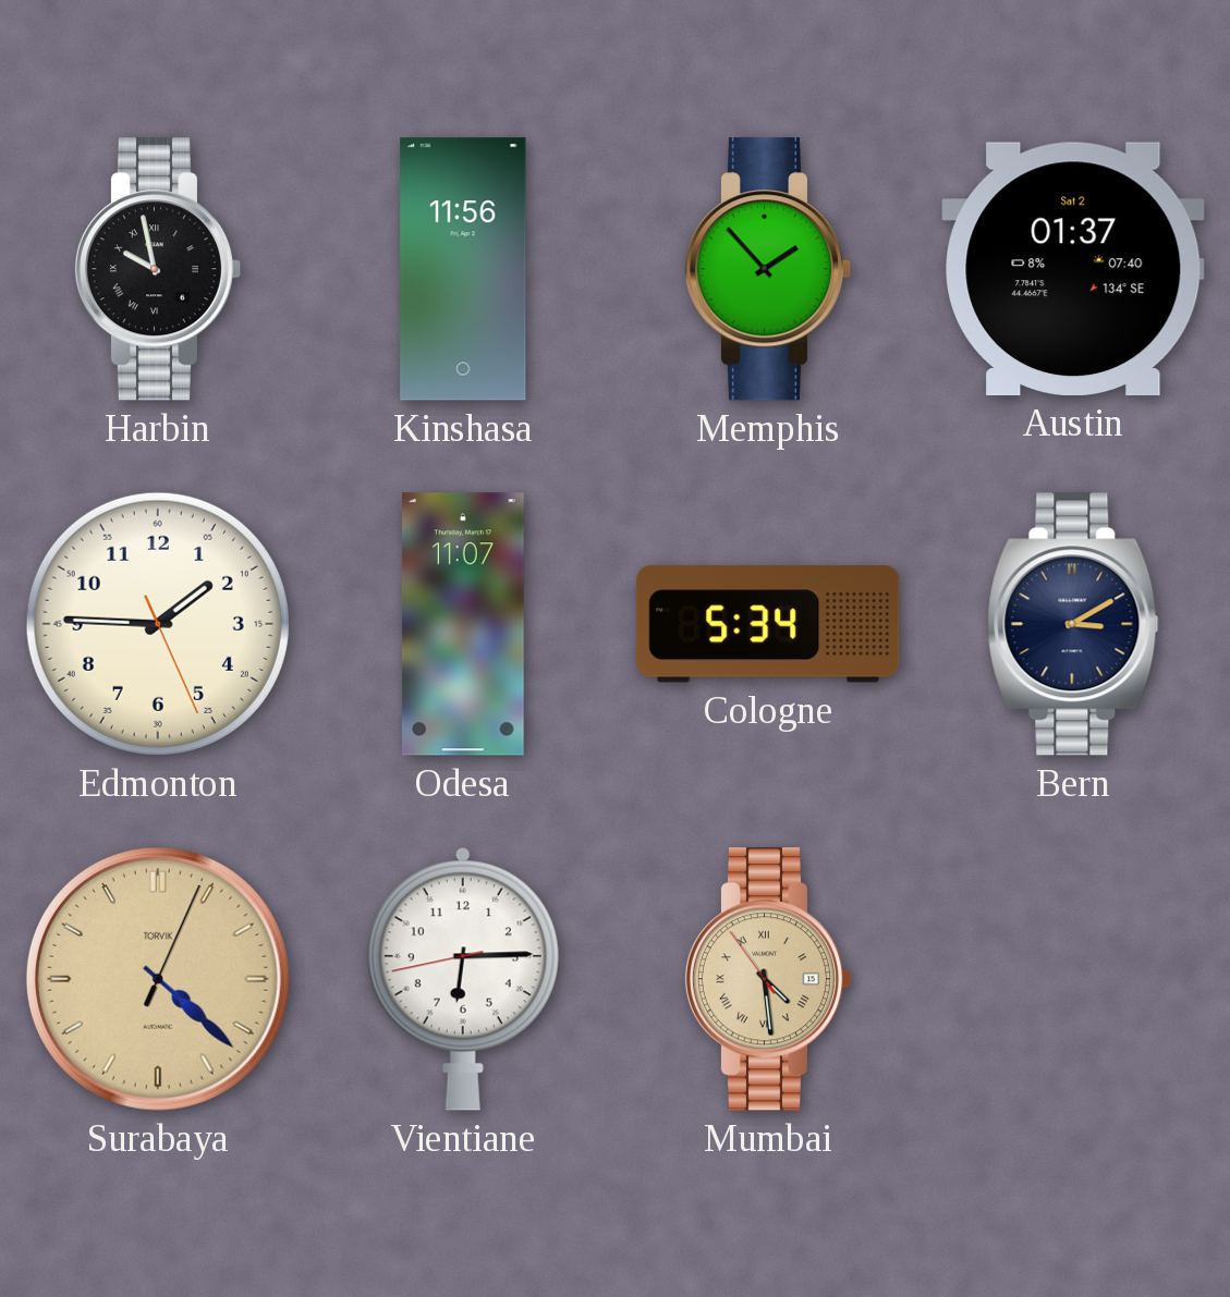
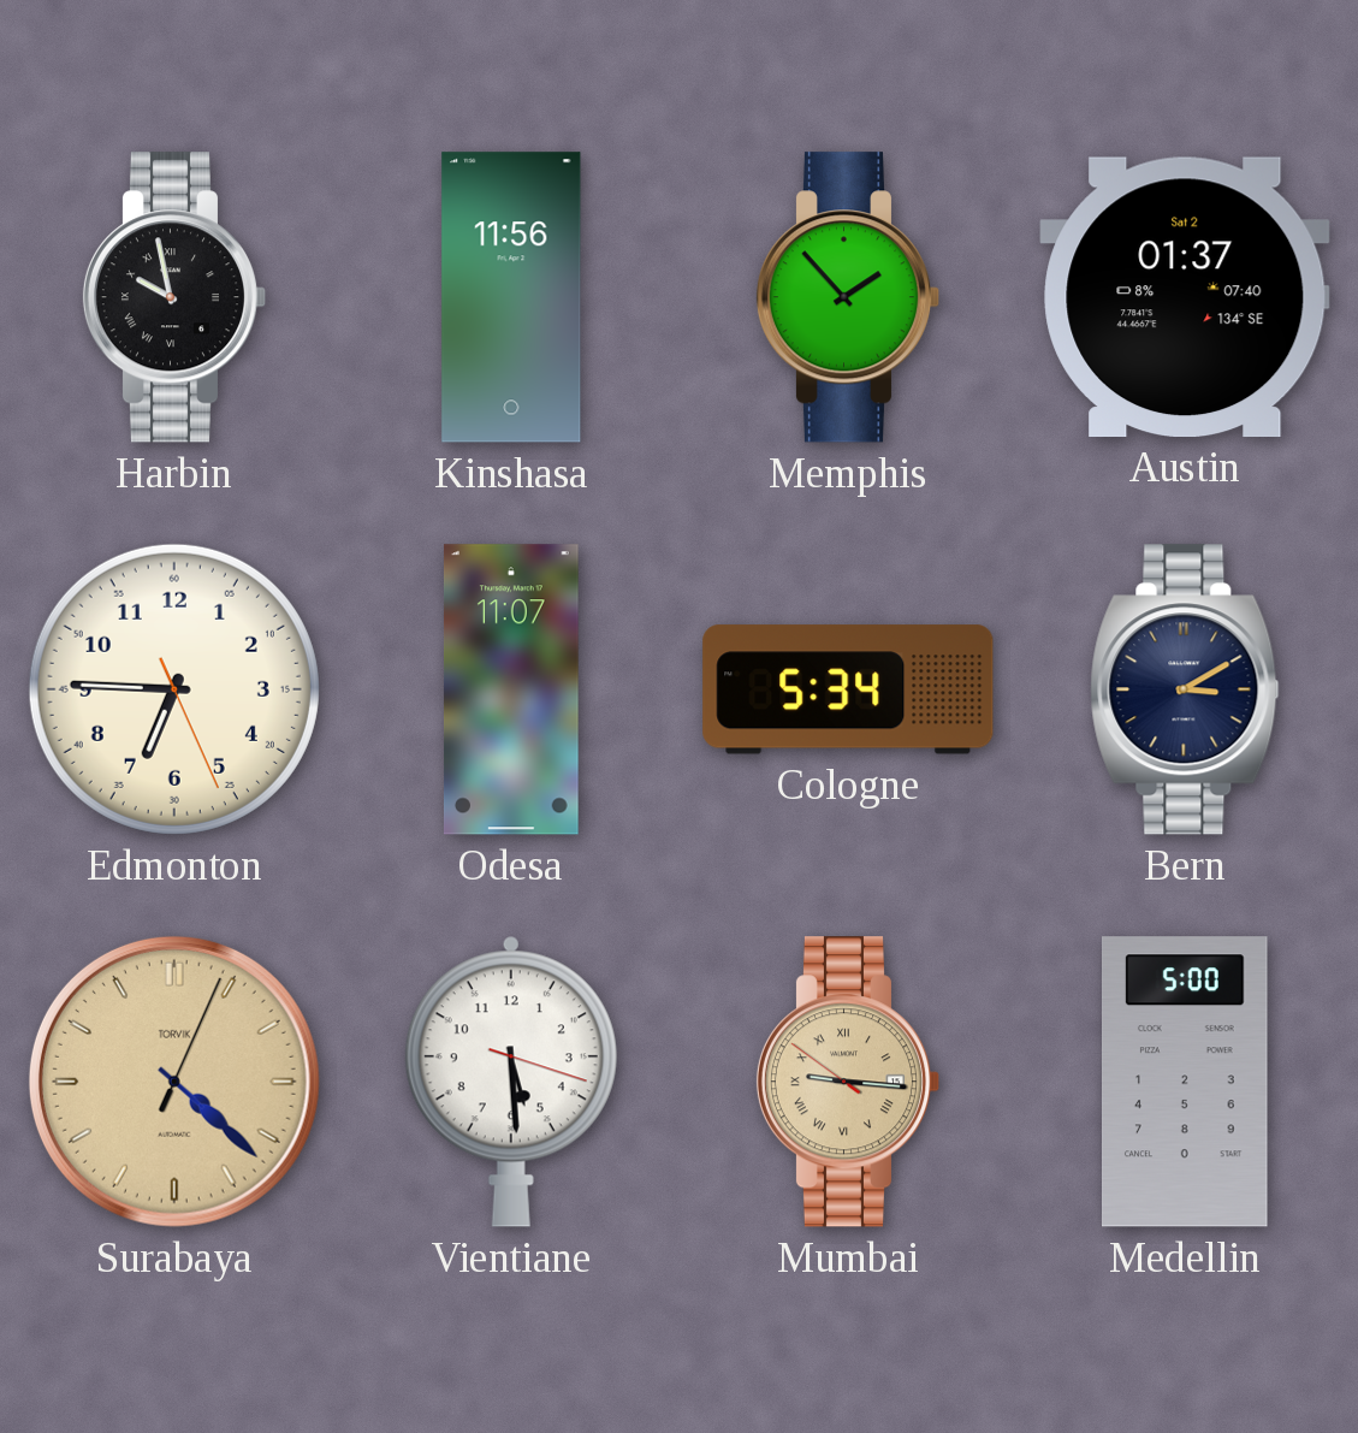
Edmonton: 1:45 -> 6:45 (174, 689)
Vientiane: 6:14 -> 5:29 (511, 1082)
Mumbai: 4:28 -> 9:15 (848, 1082)
Medellin: none -> 5:00 (1186, 1082)
